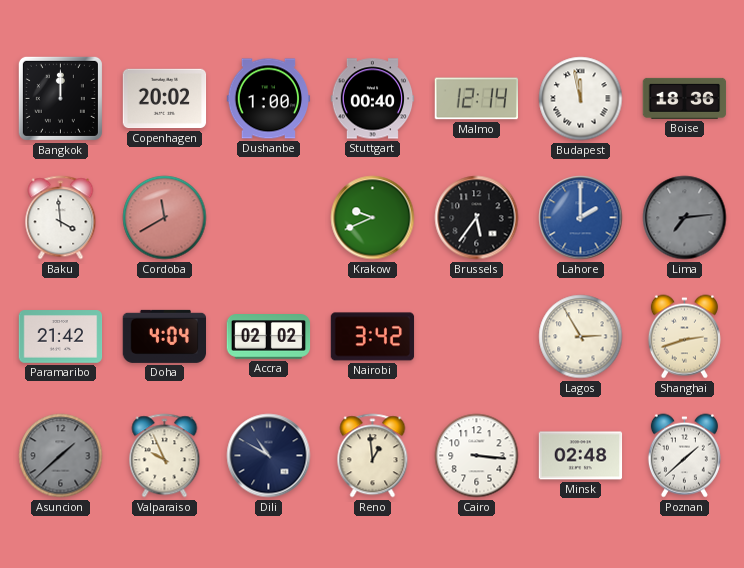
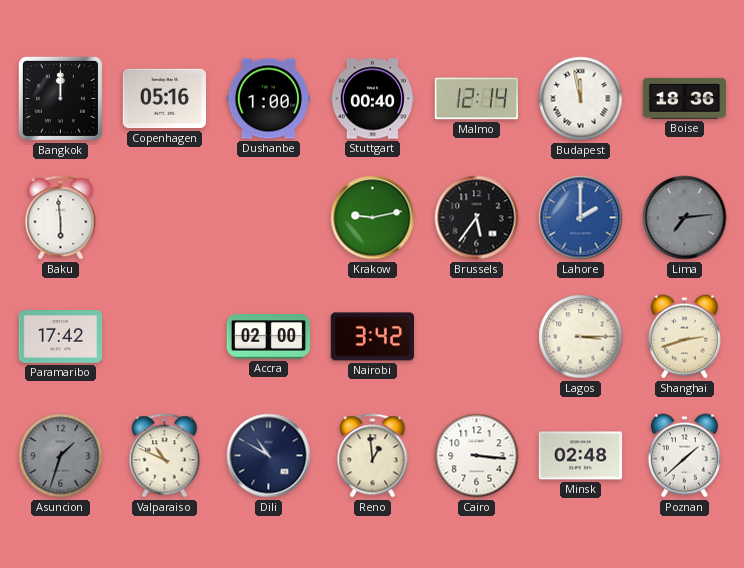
Copenhagen: 20:02 -> 05:16 (165, 99)
Baku: 3:59 -> 5:59 (61, 218)
Cordoba: 11:40 -> none (165, 218)
Krakow: 9:41 -> 9:13 (373, 218)
Paramaribo: 21:42 -> 17:42 (61, 337)
Doha: 4:04 -> none (164, 336)
Accra: 02:02 -> 02:00 (269, 337)
Lagos: 2:55 -> 3:15 (581, 337)
Asuncion: 1:38 -> 1:33 (61, 456)
Valparaiso: 9:56 -> 10:49 (165, 456)
